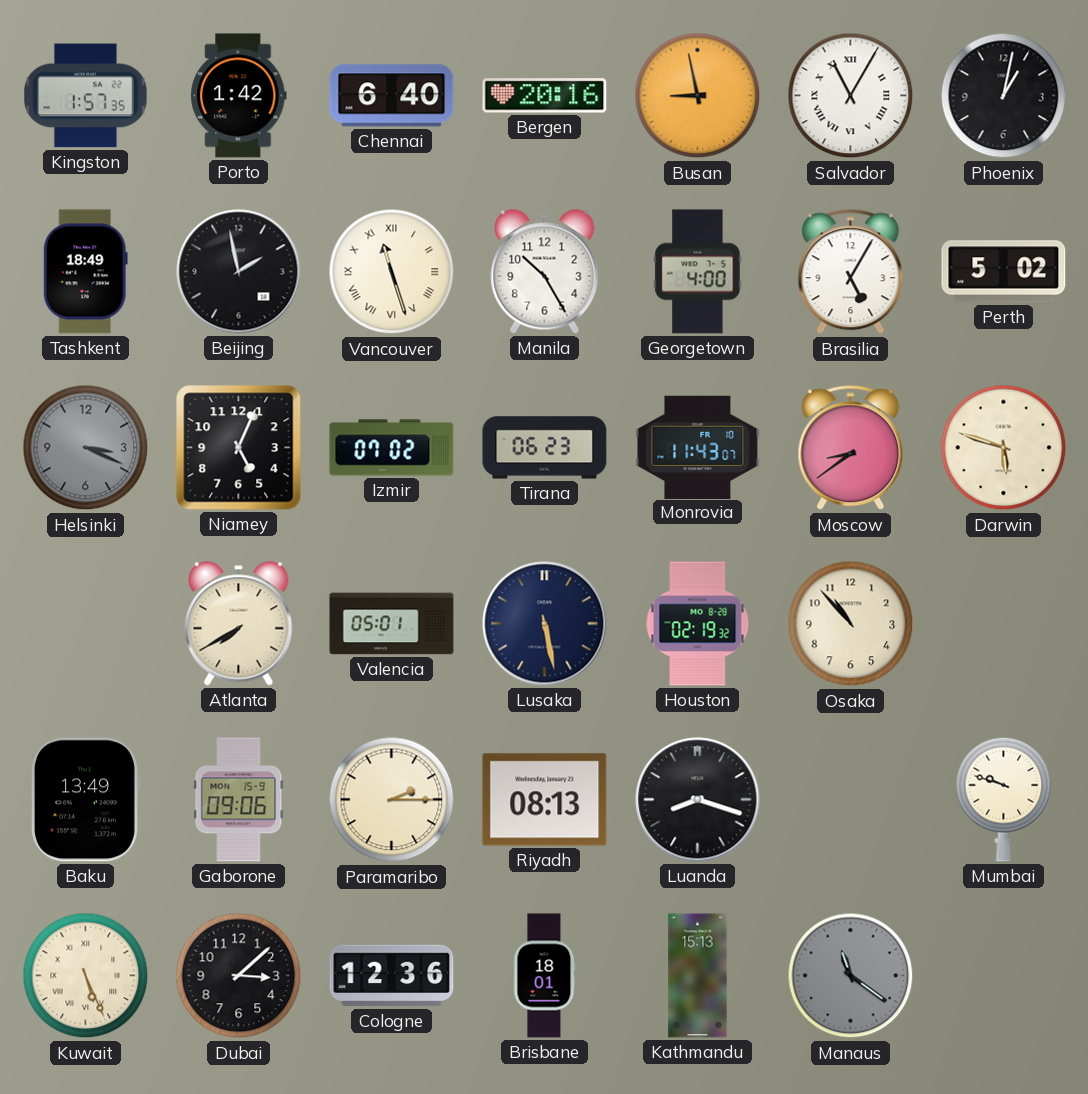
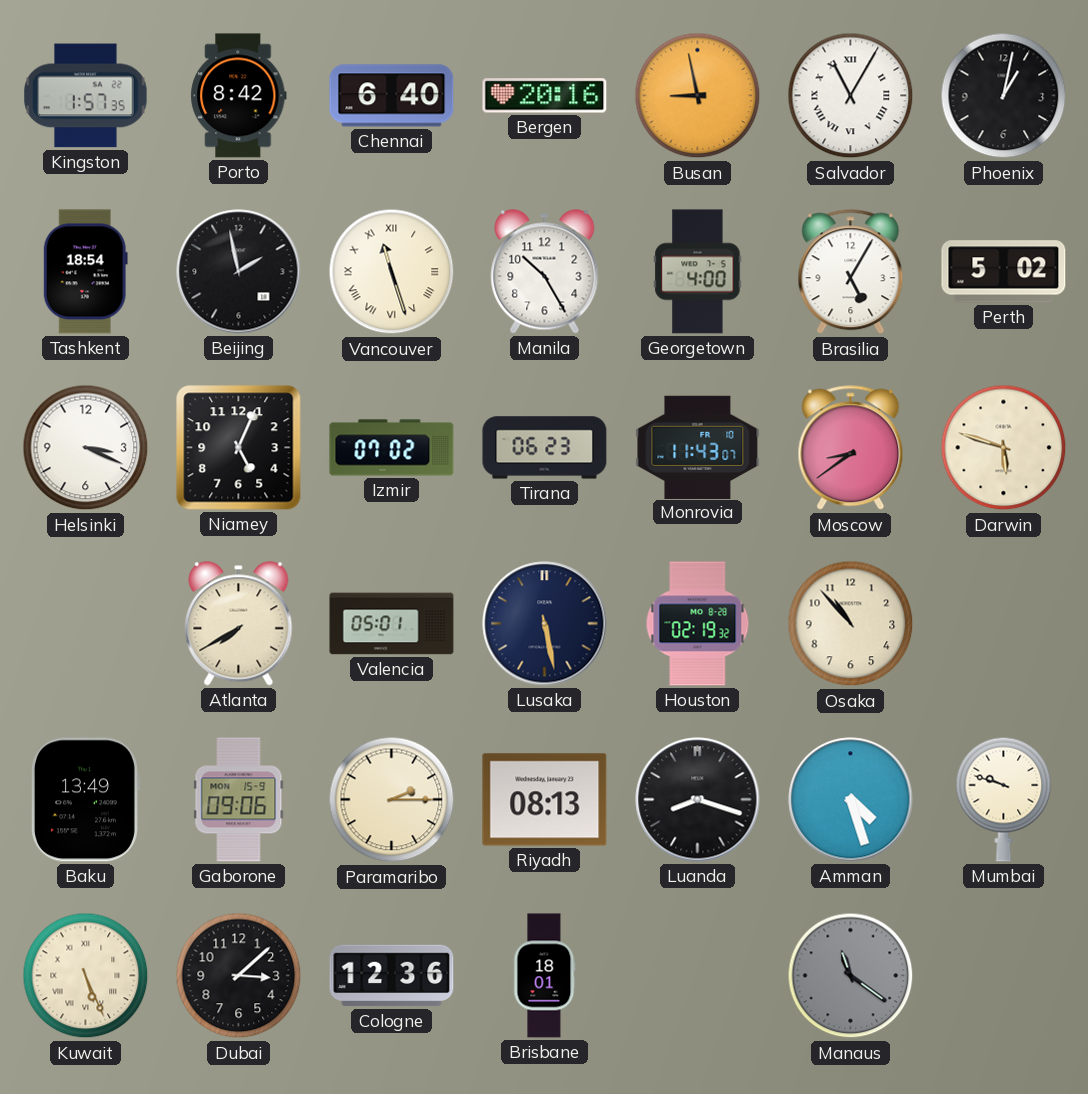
Porto: 1:42 -> 8:42 (239, 96)
Tashkent: 18:49 -> 18:54 (85, 272)
Helsinki dial: grey -> white (86, 448)
Amman: none -> 4:27 (851, 800)
Kathmandu: 15:13 -> none (698, 976)
